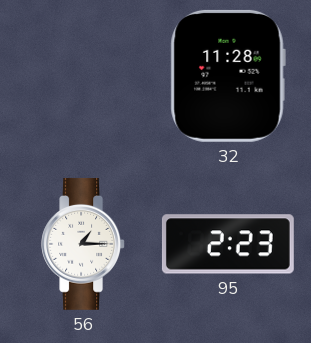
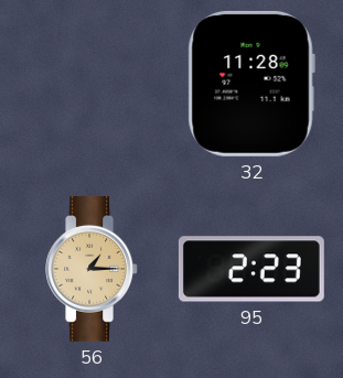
56 dial: white -> champagne (92, 269)
